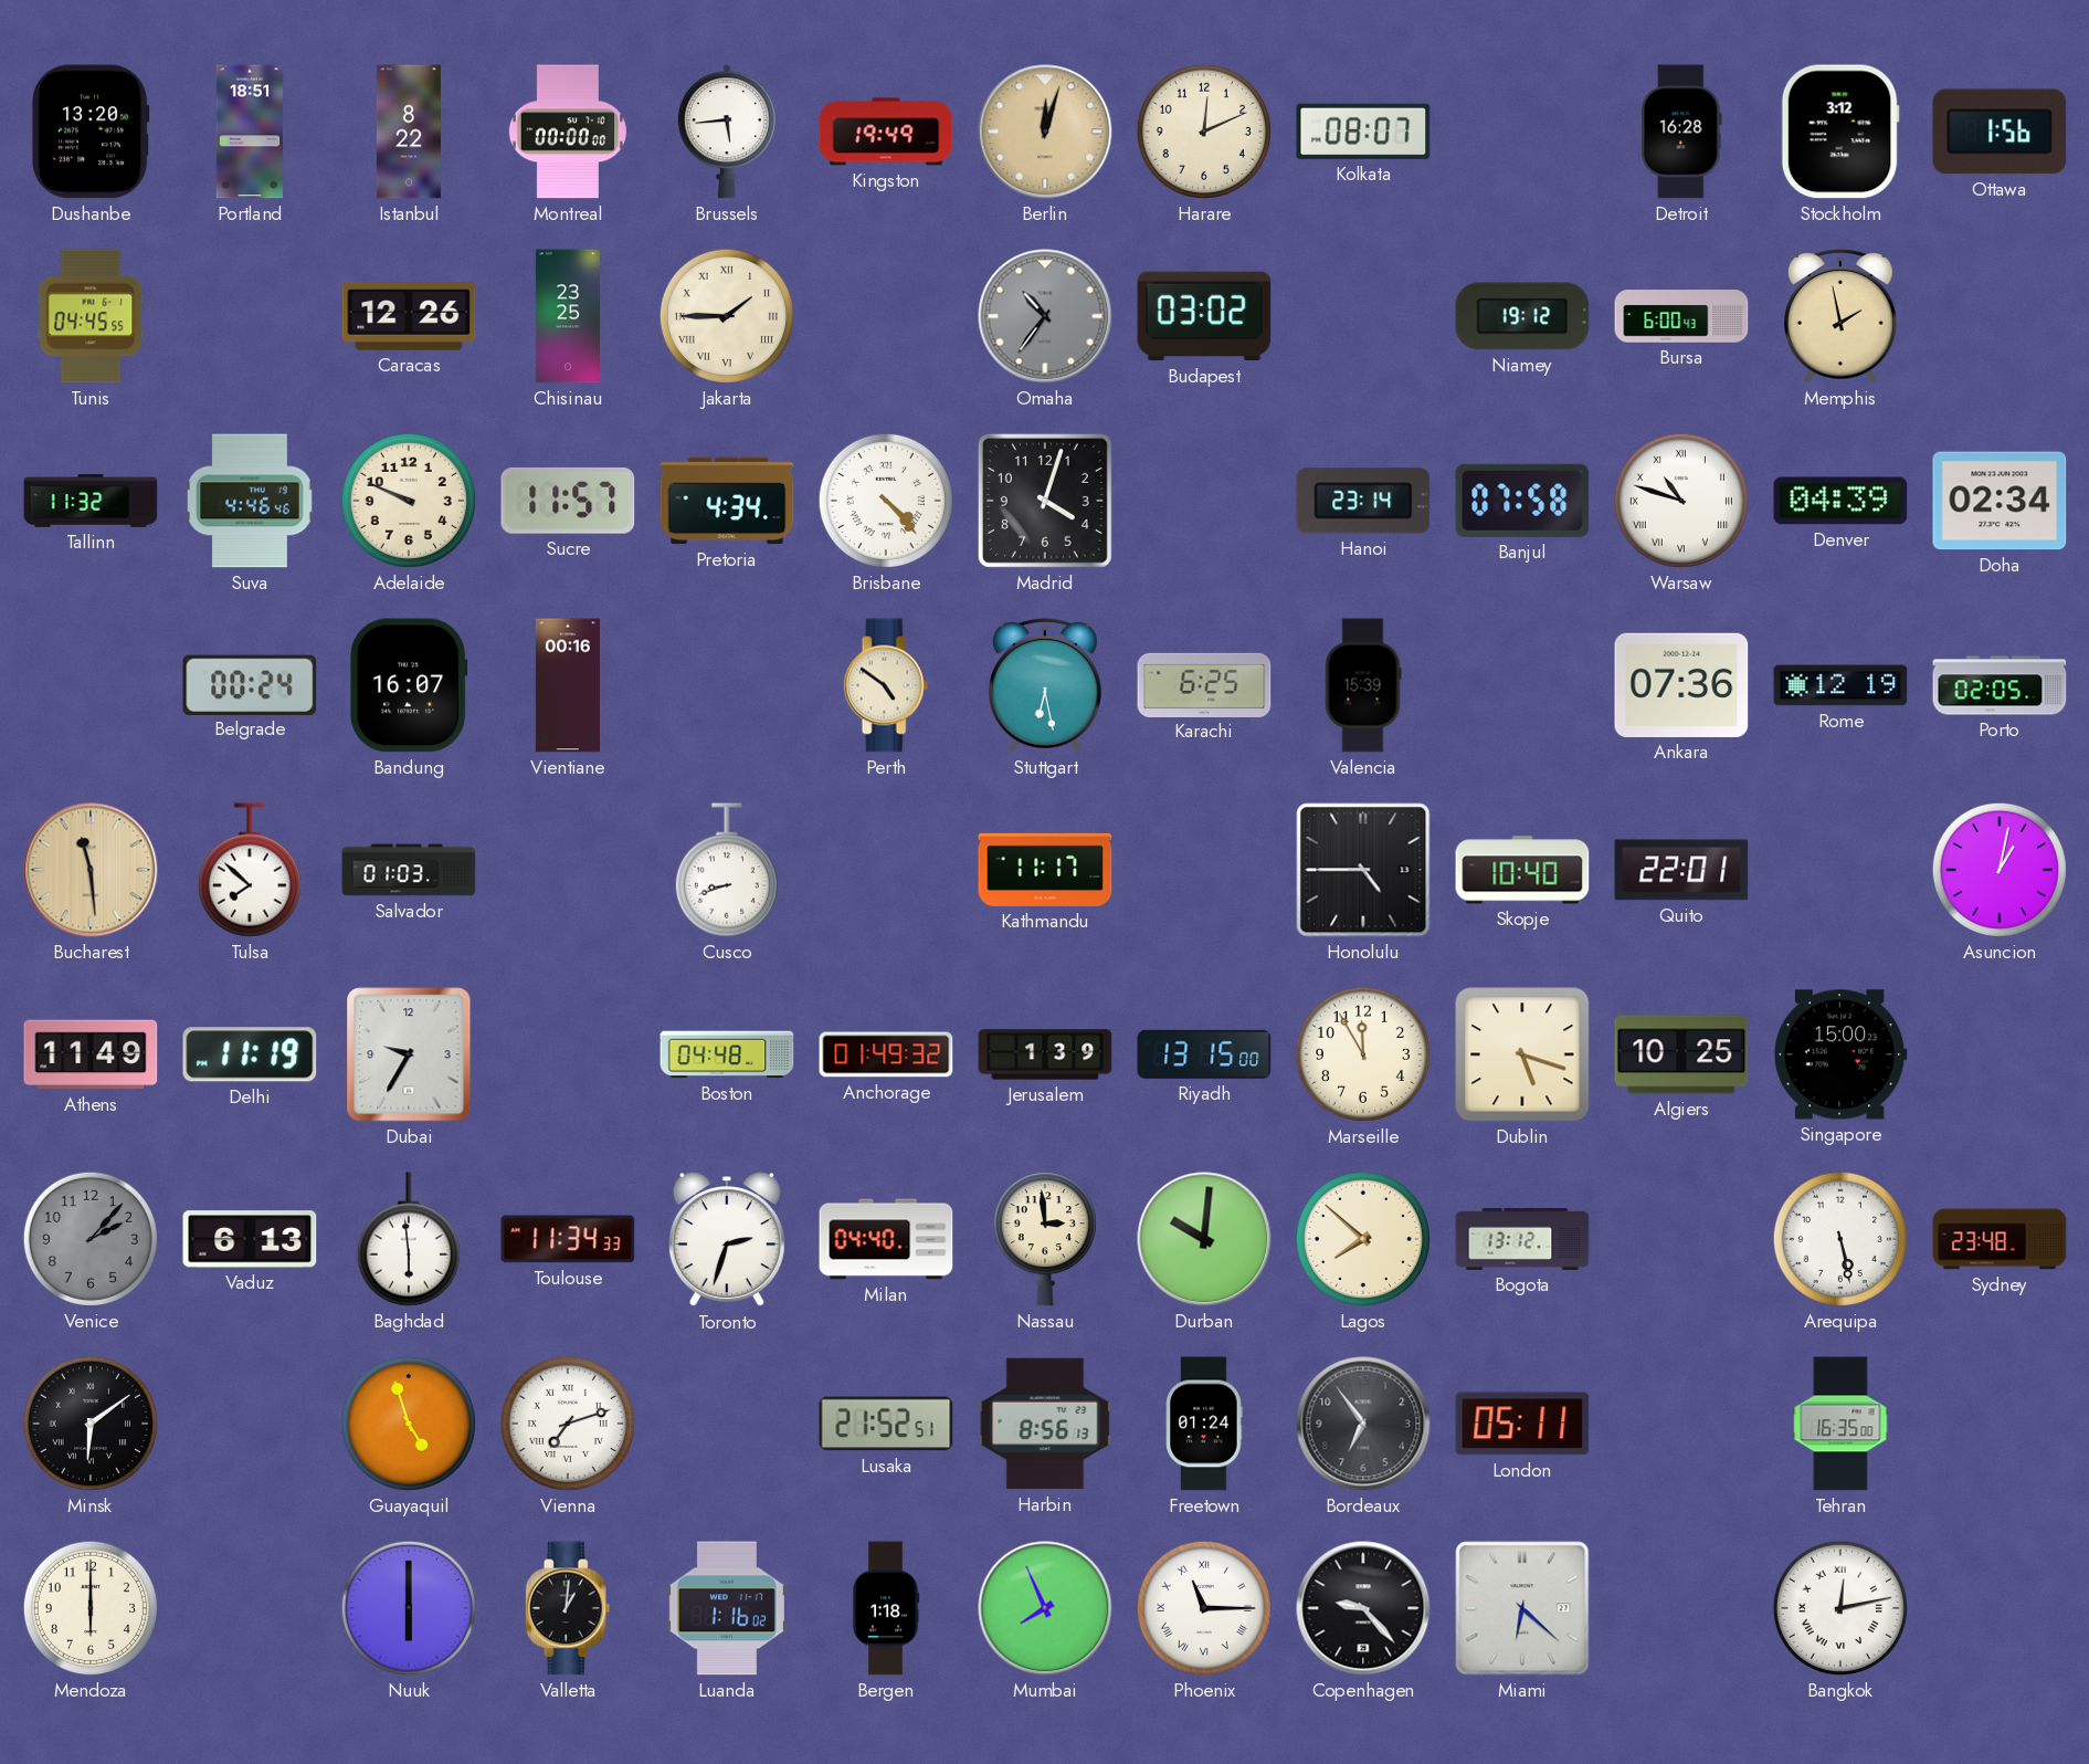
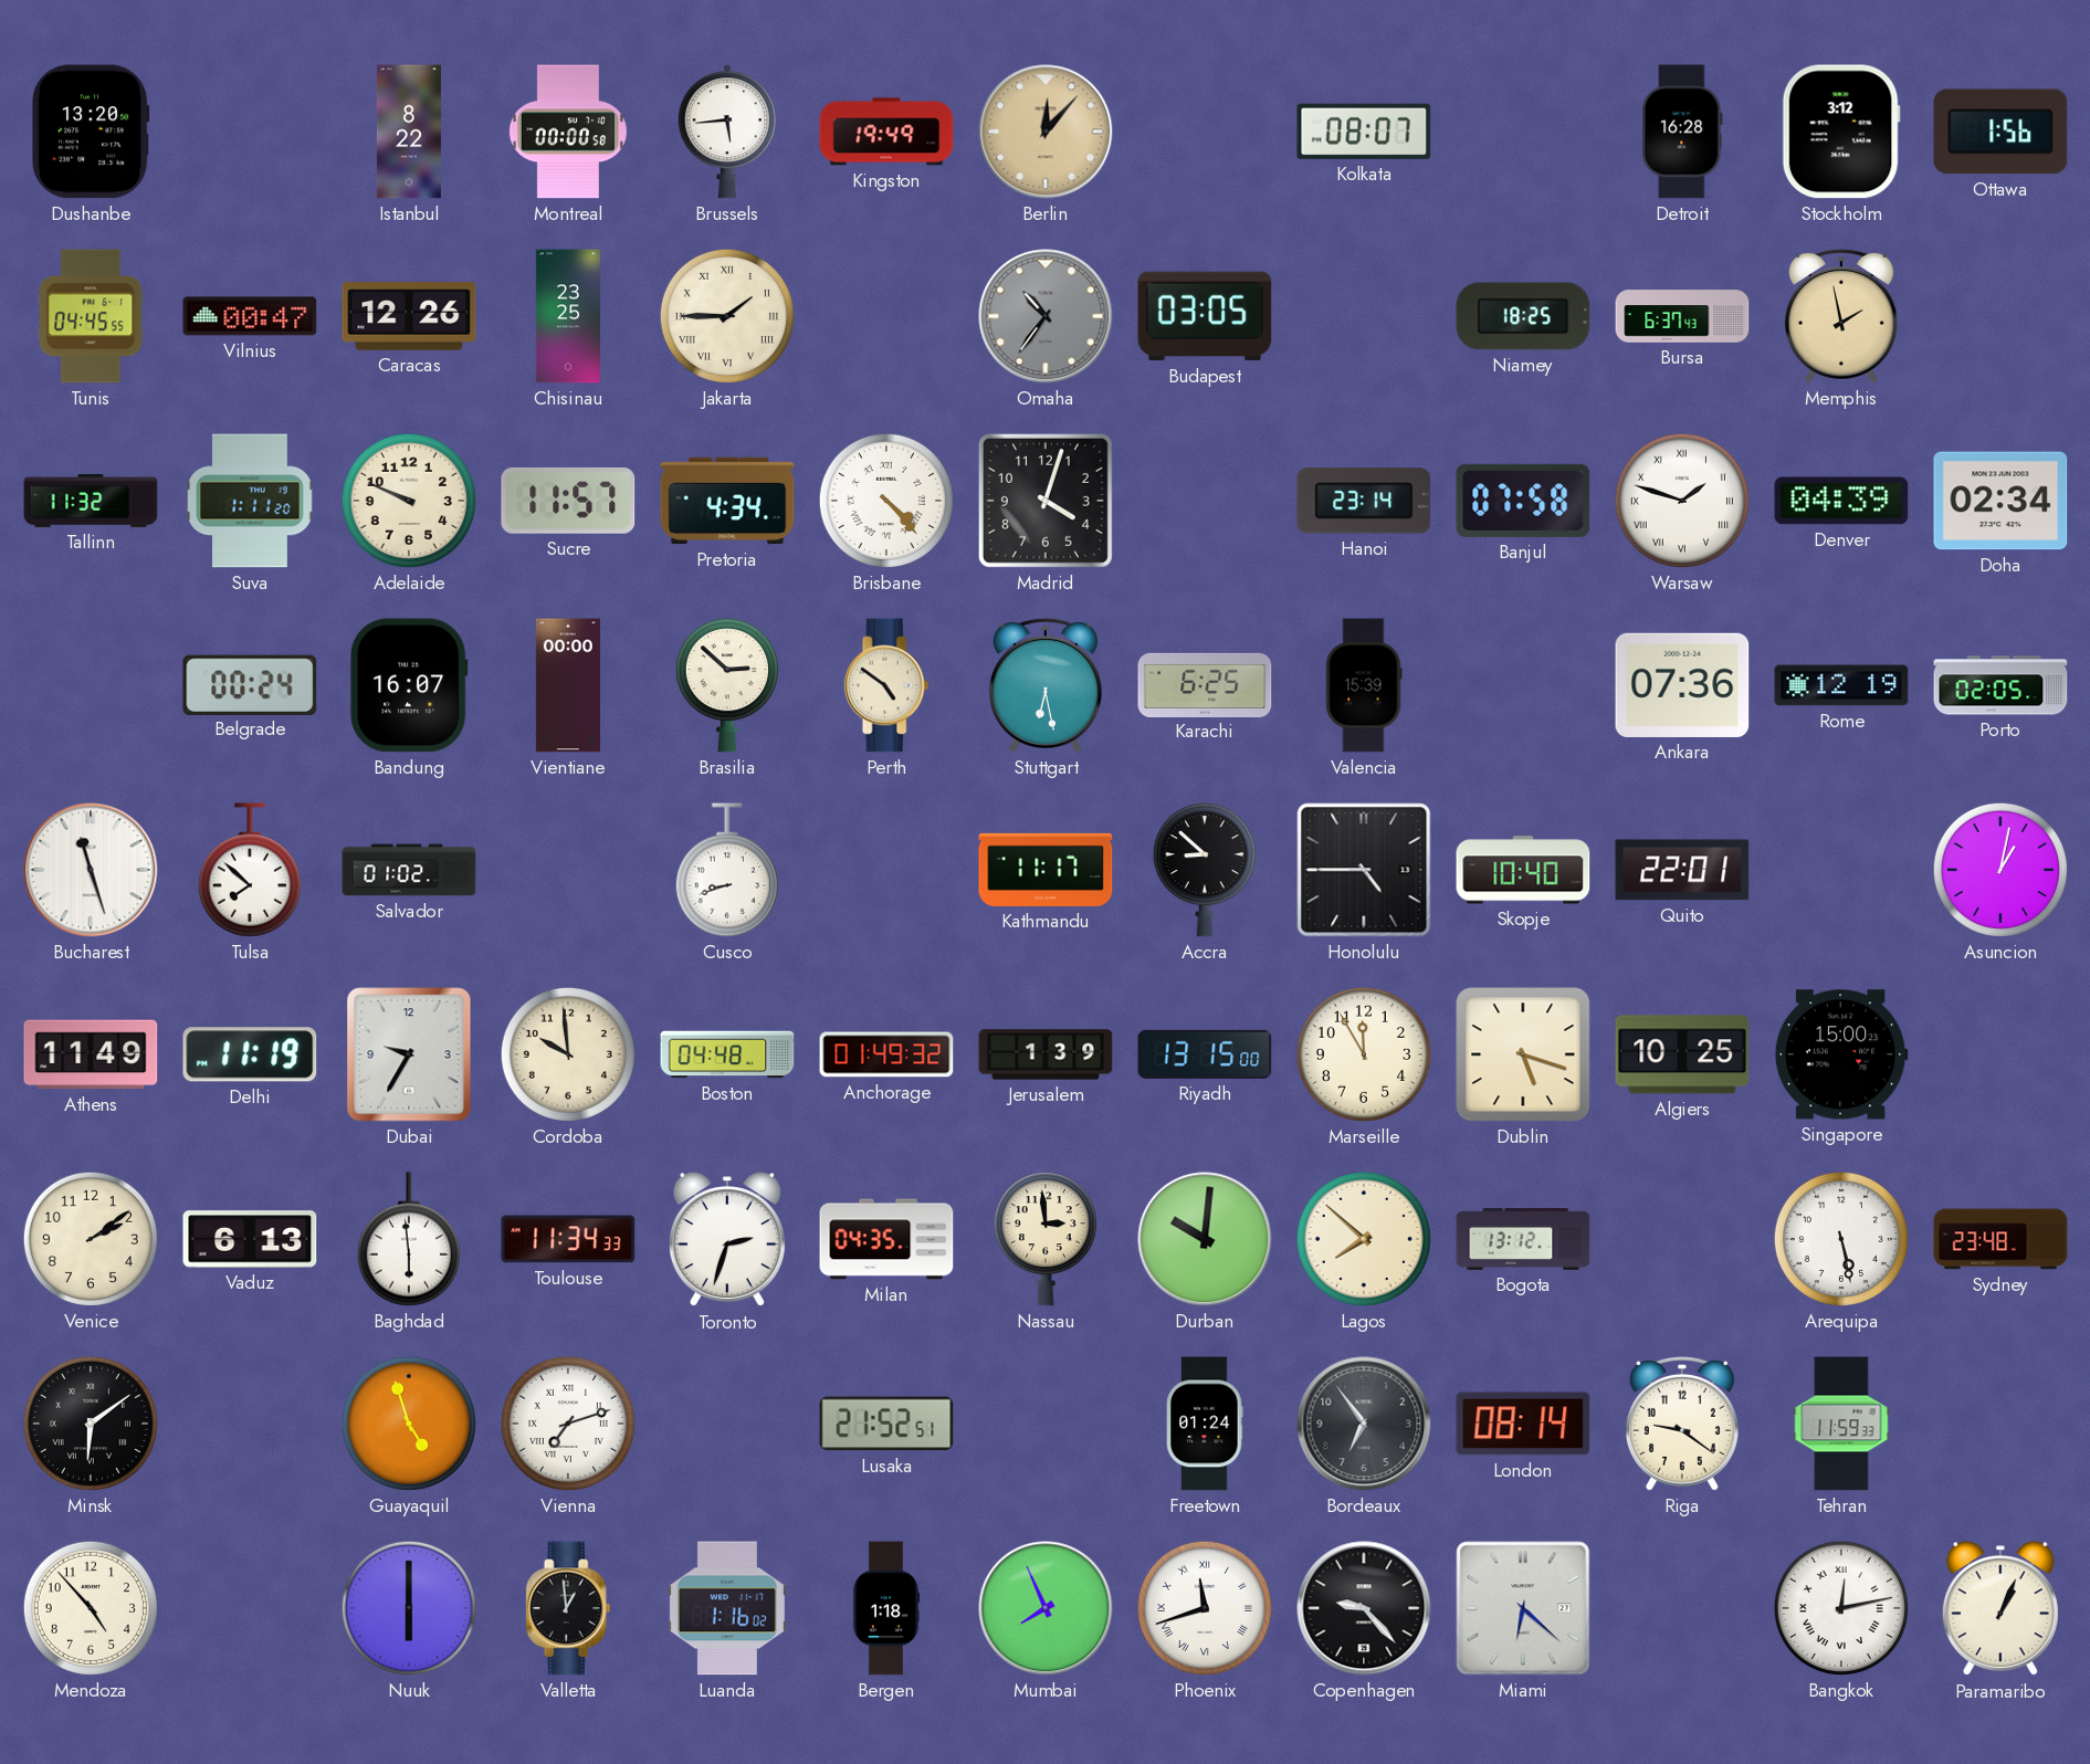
Portland: 18:51 -> none (250, 132)
Montreal: 00:00:00 -> 00:00:58 (568, 132)
Berlin: 12:03 -> 12:07 (1046, 132)
Harare: 12:11 -> none (1204, 132)
Vilnius: none -> 00:47 (250, 316)
Budapest: 03:02 -> 03:05 (1205, 316)
Niamey: 19:12 -> 18:25 (1523, 316)
Bursa: 6:00 -> 6:37 (1682, 316)
Suva: 4:46 -> 1:11 (250, 501)
Warsaw: 10:48 -> 1:48 (1682, 501)
Vientiane: 00:16 -> 00:00 (568, 685)
Brasilia: none -> 2:52 (727, 685)
Bucharest: 11:29 -> 11:27 (91, 870)
Bucharest dial: champagne -> white (91, 870)
Salvador: 01:03 -> 01:02 (409, 870)
Accra: none -> 8:52 (1205, 870)
Cordoba: none -> 9:59 (568, 1054)
Venice: 2:07 -> 2:09 (91, 1239)
Venice dial: grey -> cream (91, 1239)
Milan: 04:40 -> 04:35 (886, 1239)
Harbin: 8:56 -> none (1045, 1424)
London: 05:11 -> 08:14 (1523, 1424)
Riga: none -> 9:21 (1682, 1424)
Tehran: 16:35 -> 11:59 (1841, 1424)
Mendoza: 6:00 -> 4:53 (91, 1608)
Valletta: 1:01 -> 12:59 (568, 1608)
Phoenix: 11:15 -> 11:42 (1205, 1608)
Paramaribo: none -> 1:04 (2000, 1609)
